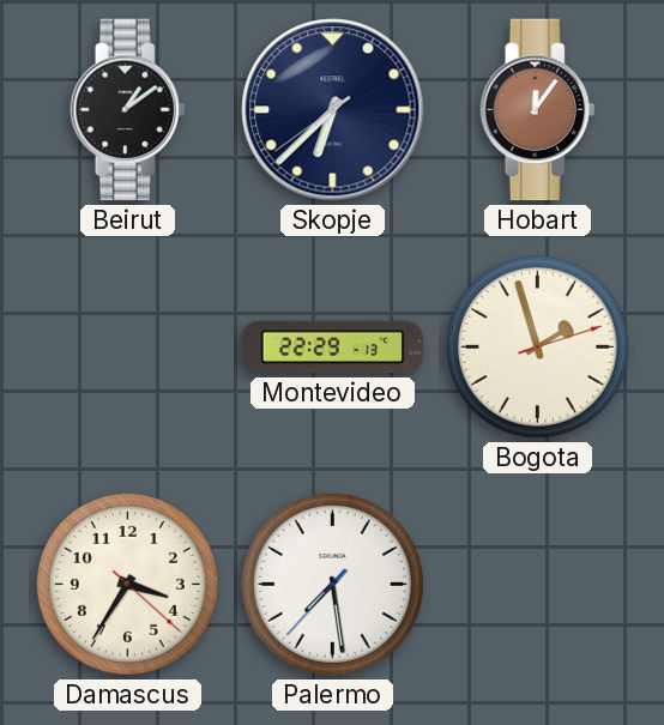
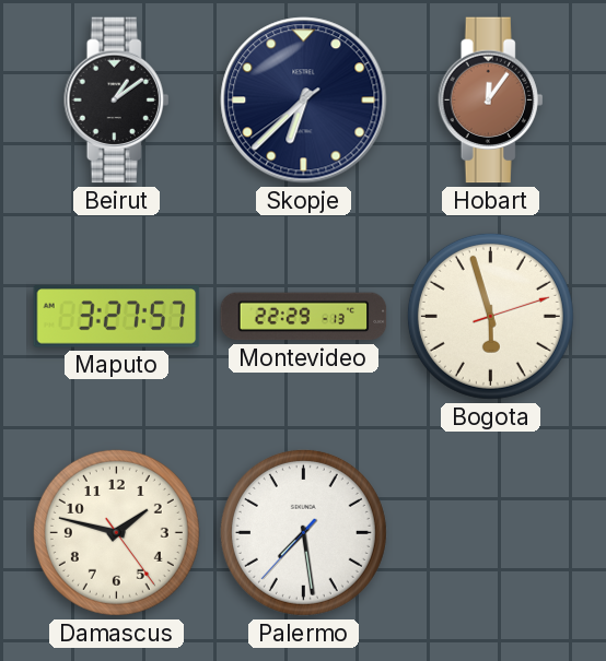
Maputo: none -> 3:27 (117, 317)
Bogota: 1:57 -> 5:57 (490, 316)
Damascus: 3:35 -> 1:47 (116, 532)
